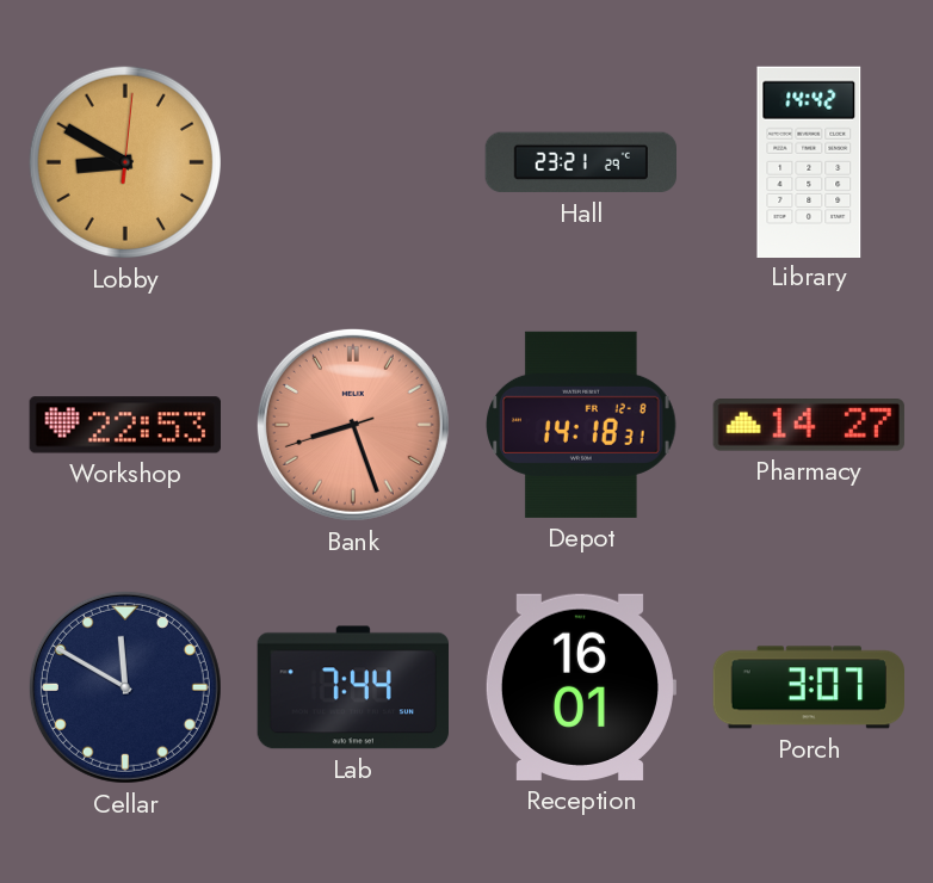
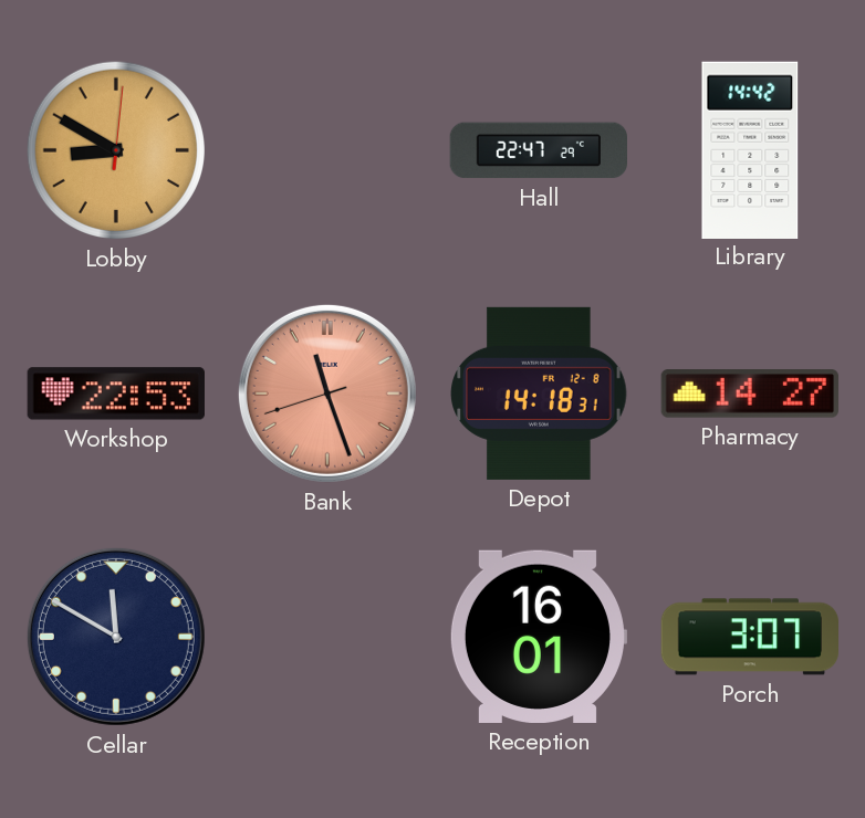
Hall: 23:21 -> 22:47 (538, 150)
Bank: 8:26 -> 11:26 (327, 394)
Lab: 7:44 -> none (352, 687)
